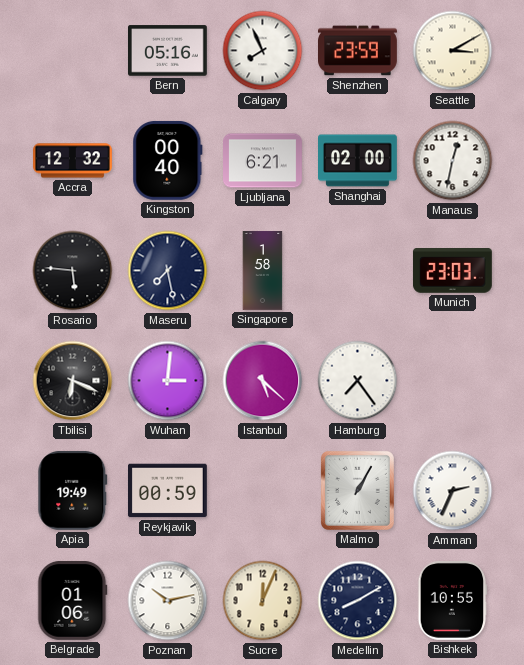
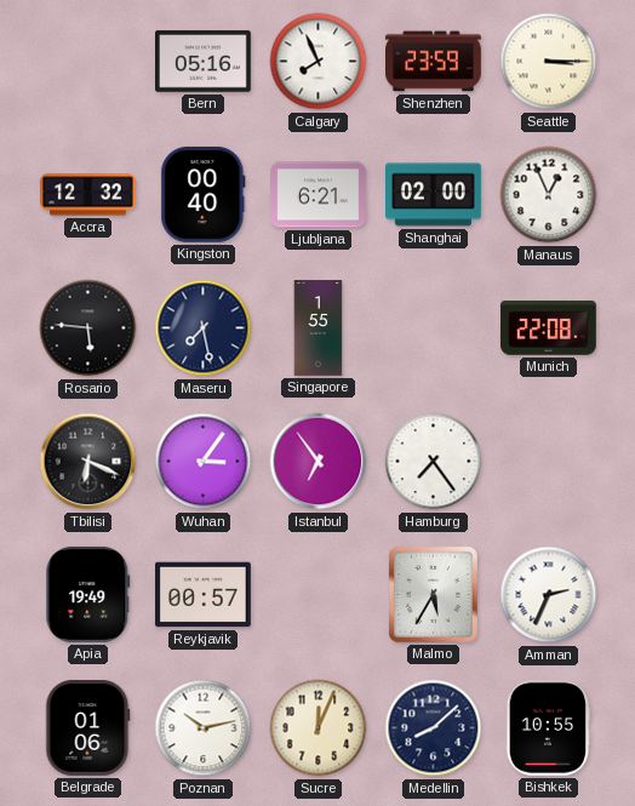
Seattle: 3:10 -> 3:15 (549, 62)
Manaus: 12:32 -> 12:56 (549, 195)
Singapore: 1:58 -> 1:55 (319, 328)
Munich: 23:03 -> 22:08 (548, 328)
Wuhan: 3:01 -> 3:06 (204, 462)
Istanbul: 5:22 -> 6:54 (319, 462)
Reykjavik: 00:59 -> 00:57 (204, 595)
Malmo: 1:05 -> 5:35 (433, 594)
Medellin: 8:10 -> 8:08 (434, 728)
